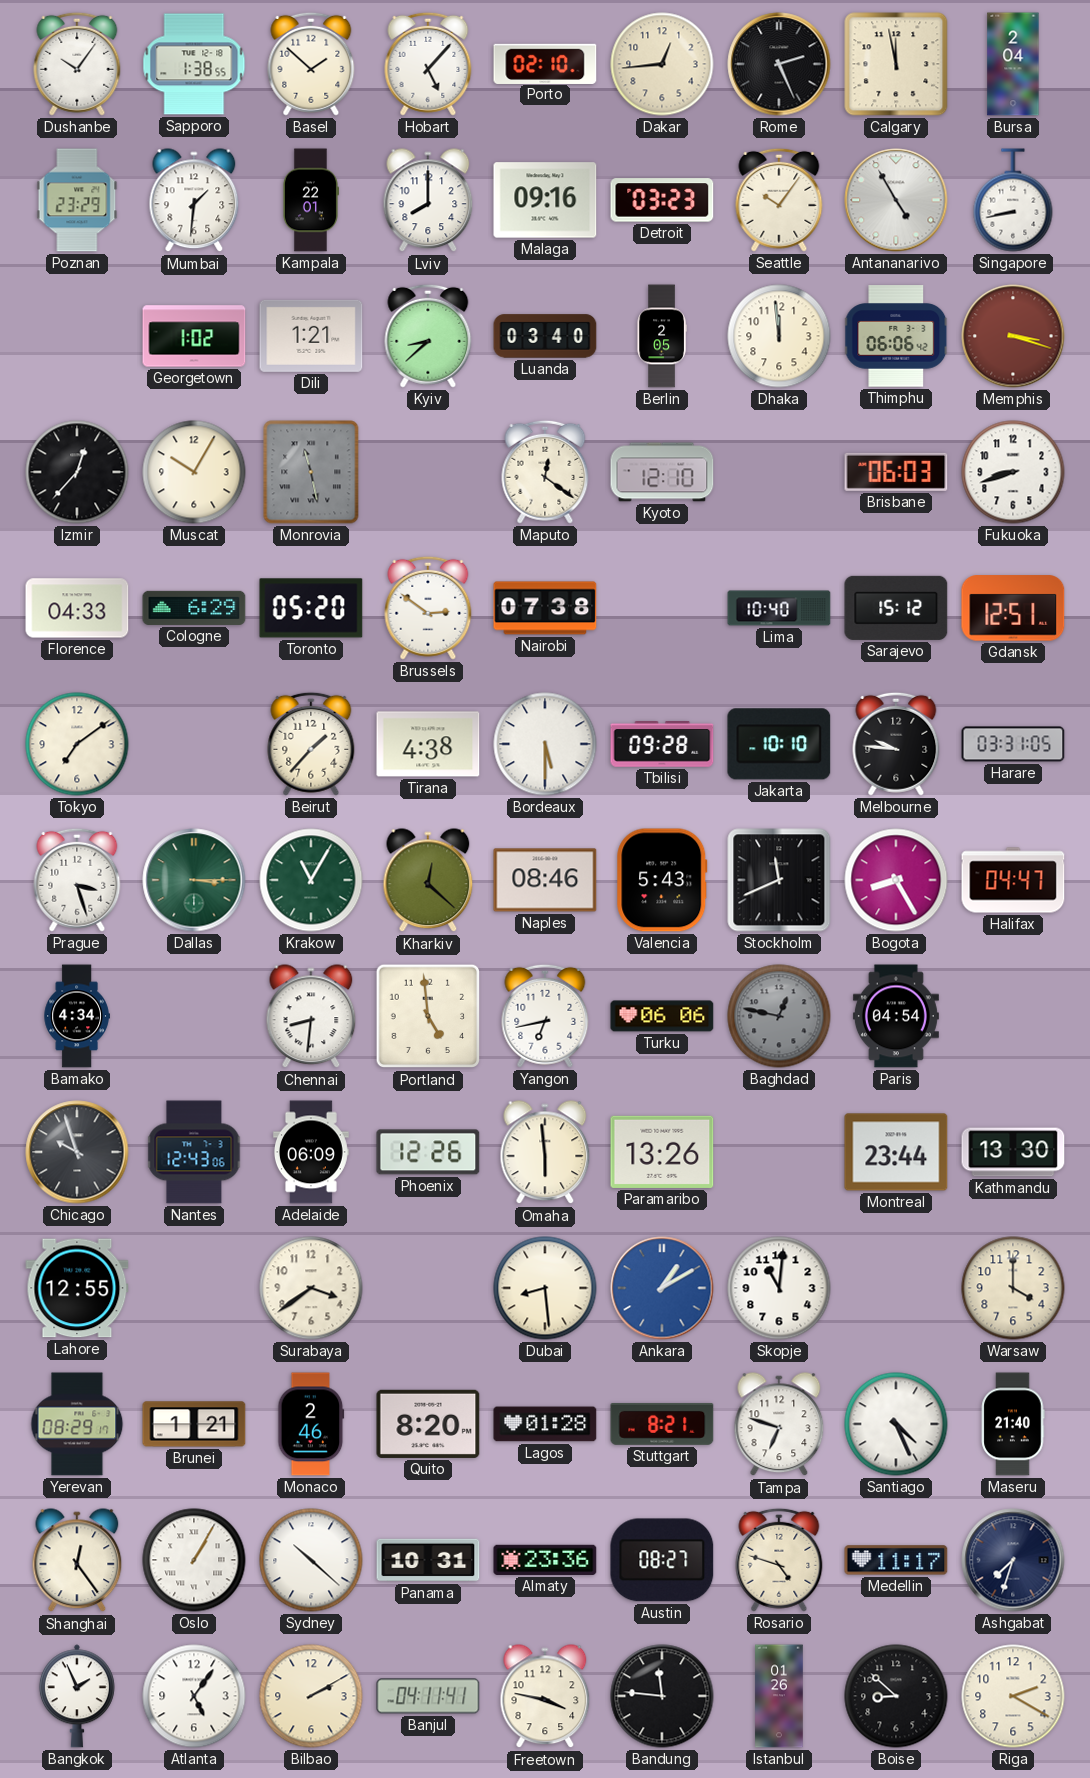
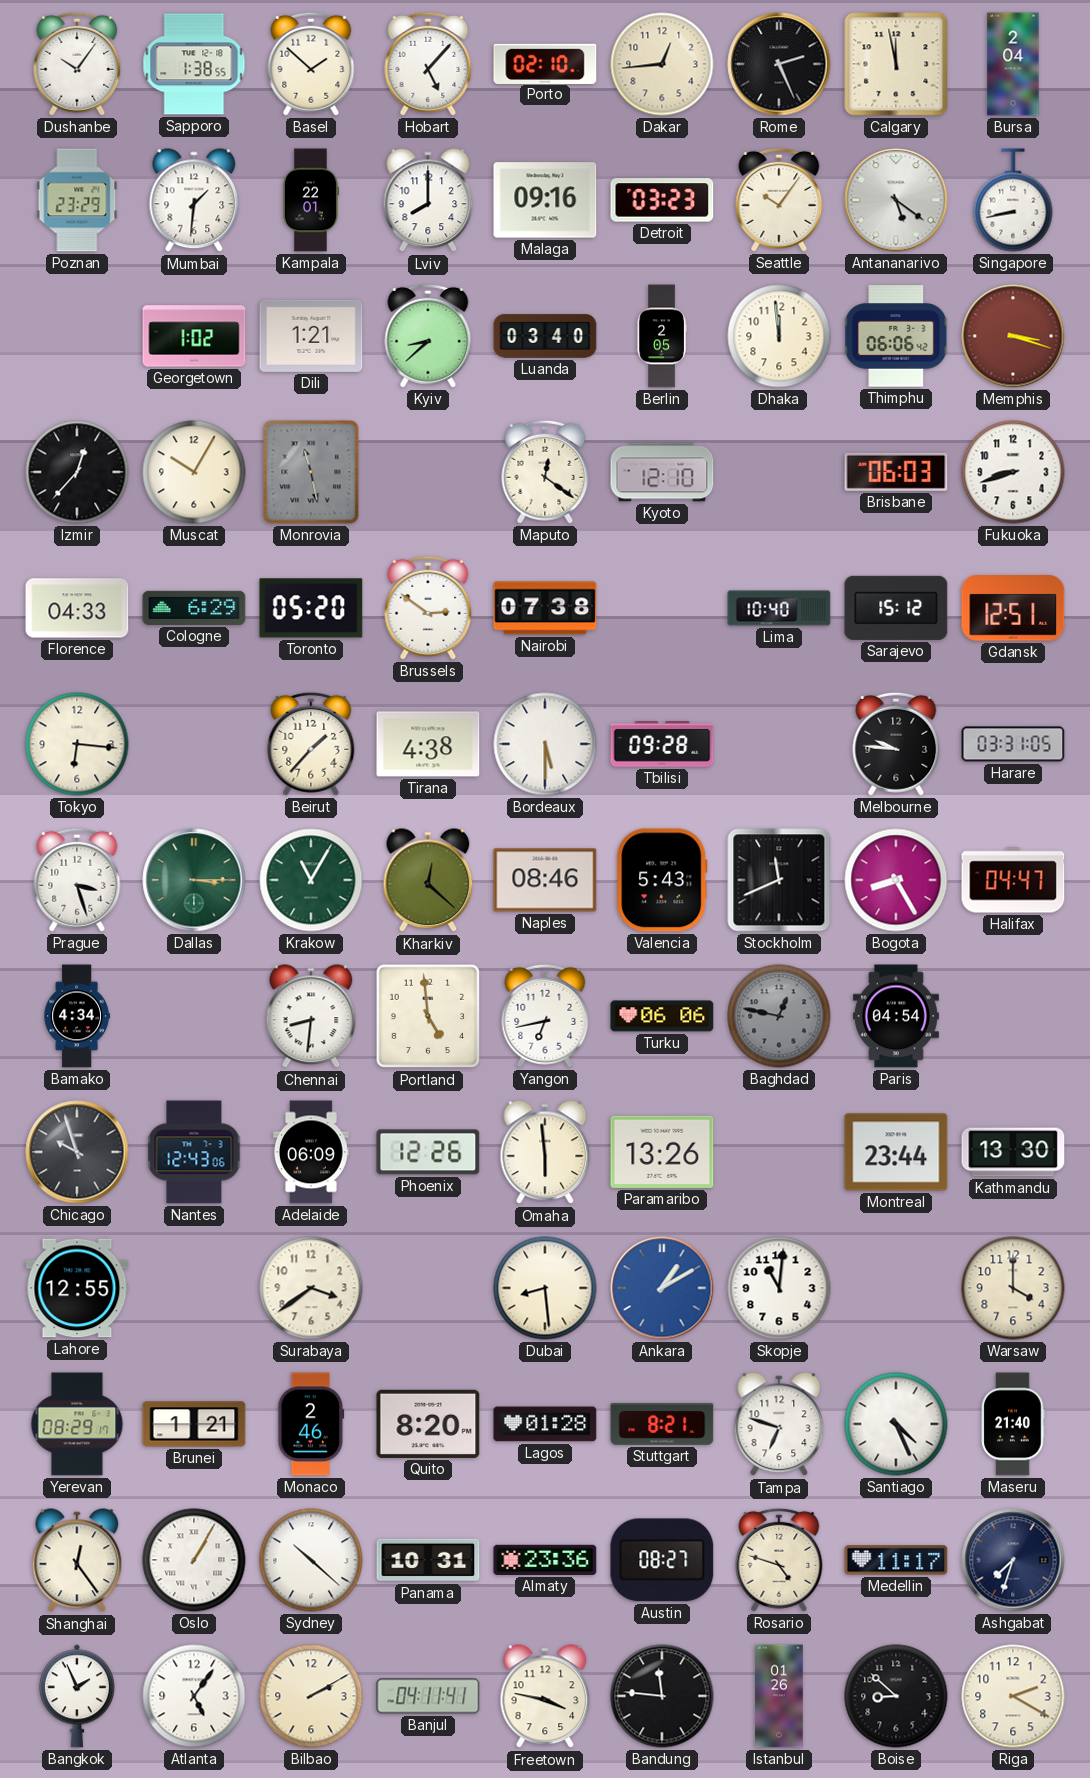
Antananarivo: 4:55 -> 5:21 (896, 200)
Tokyo: 7:09 -> 6:16 (77, 744)
Jakarta: 10:10 -> none (779, 744)
